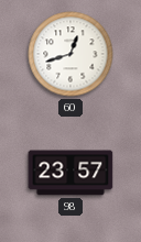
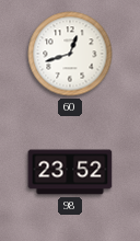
98: 23:57 -> 23:52 (70, 172)
